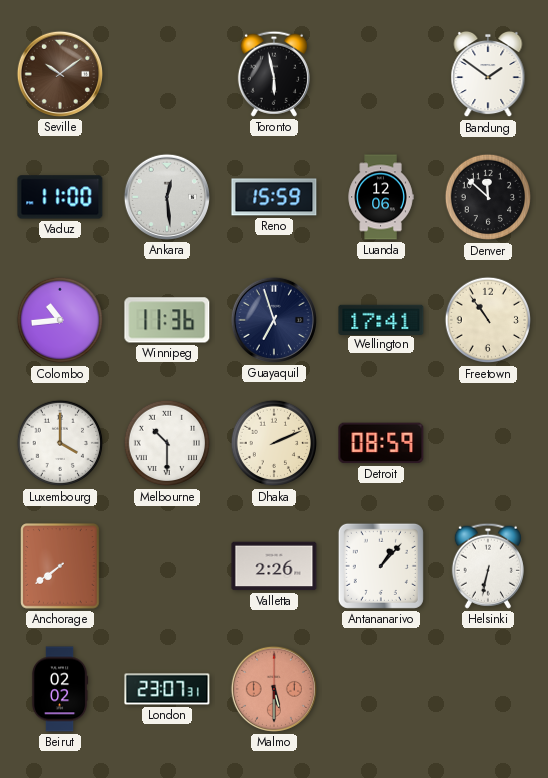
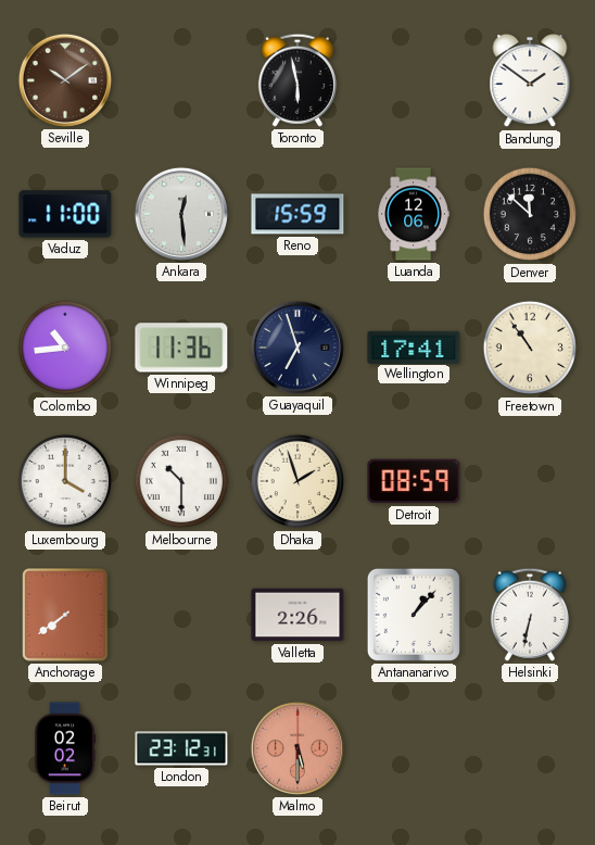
Dhaka: 2:11 -> 1:57 (297, 481)
London: 23:07 -> 23:12 (181, 748)
